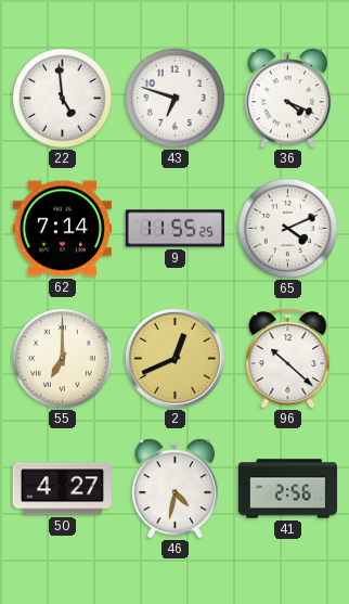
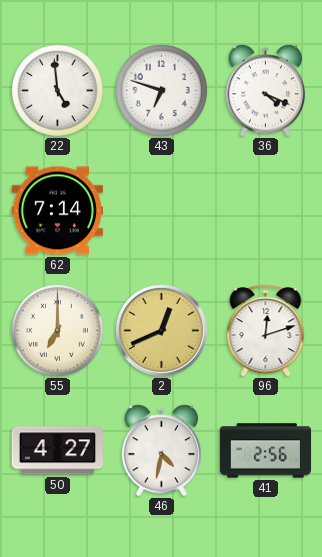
9: 11:55 -> none (174, 229)
65: 4:11 -> none (287, 228)
96: 10:22 -> 12:12 (266, 331)
